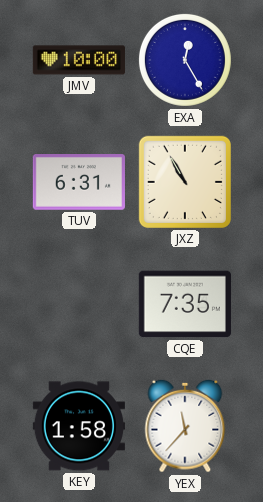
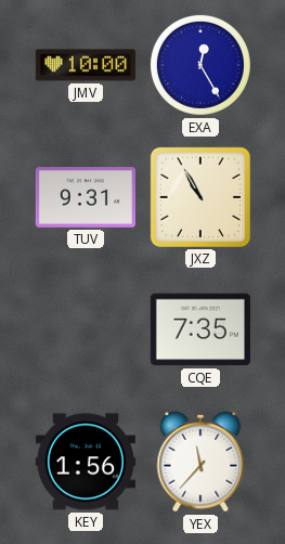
TUV: 6:31 -> 9:31 (86, 198)
KEY: 1:58 -> 1:56 (86, 462)
